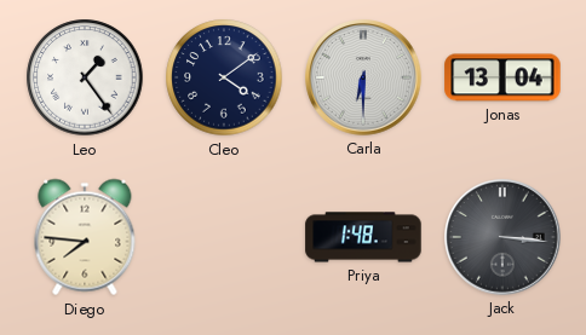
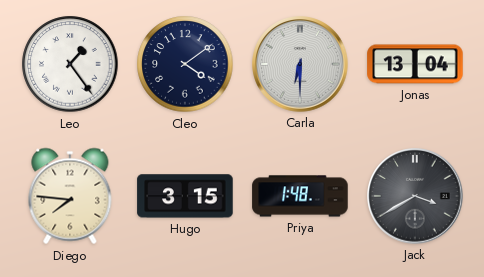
Hugo: none -> 3:15 (185, 196)
Jack: 3:16 -> 3:40 (415, 196)
